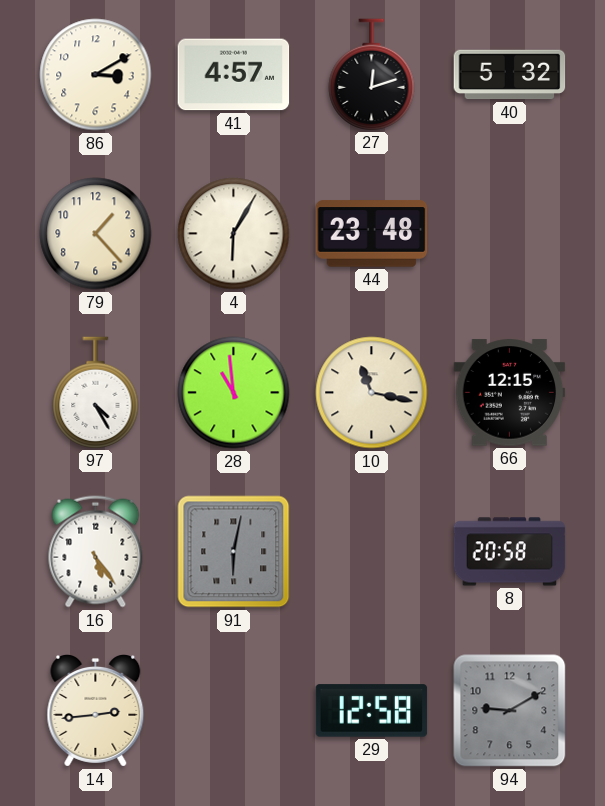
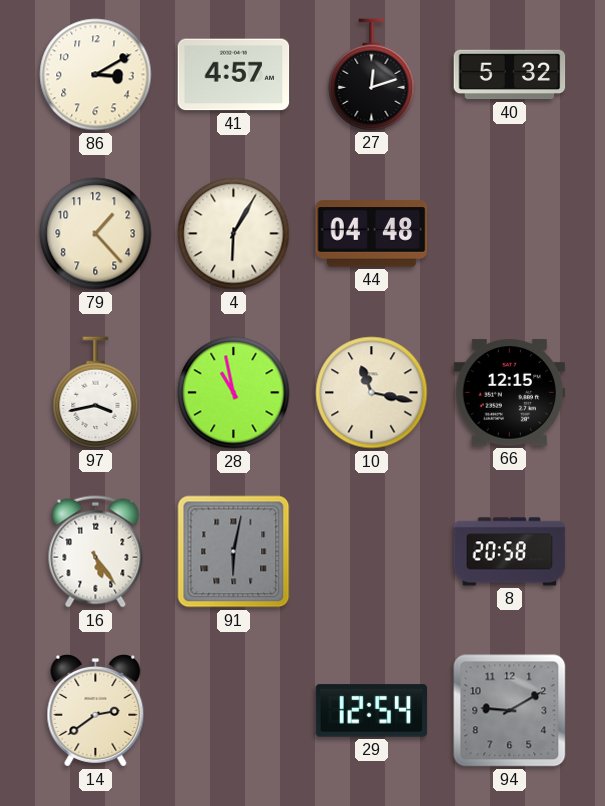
44: 23:48 -> 04:48 (372, 234)
97: 4:25 -> 3:43 (96, 392)
28: 10:59 -> 10:58 (234, 393)
14: 2:44 -> 2:39 (96, 711)
29: 12:58 -> 12:54 (372, 711)
